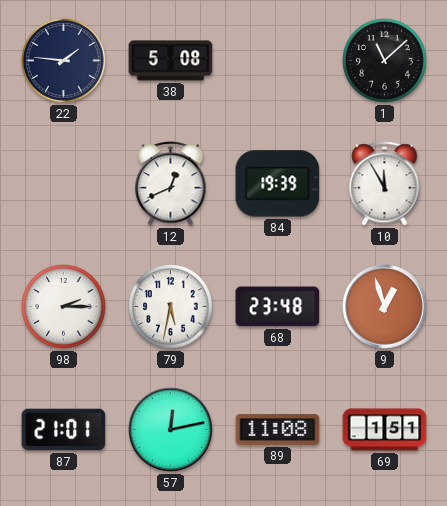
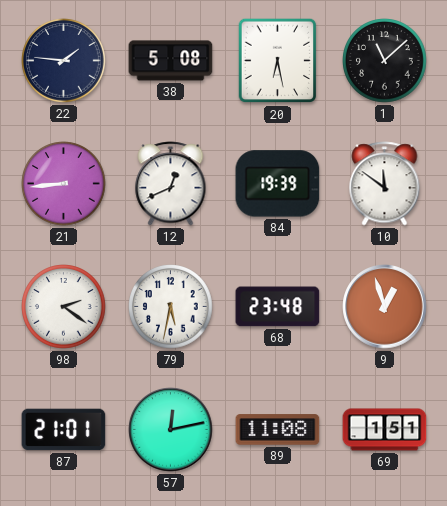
20: none -> 6:28 (278, 61)
21: none -> 8:44 (64, 184)
10: 11:55 -> 11:51 (385, 184)
98: 2:15 -> 2:21 (64, 307)
